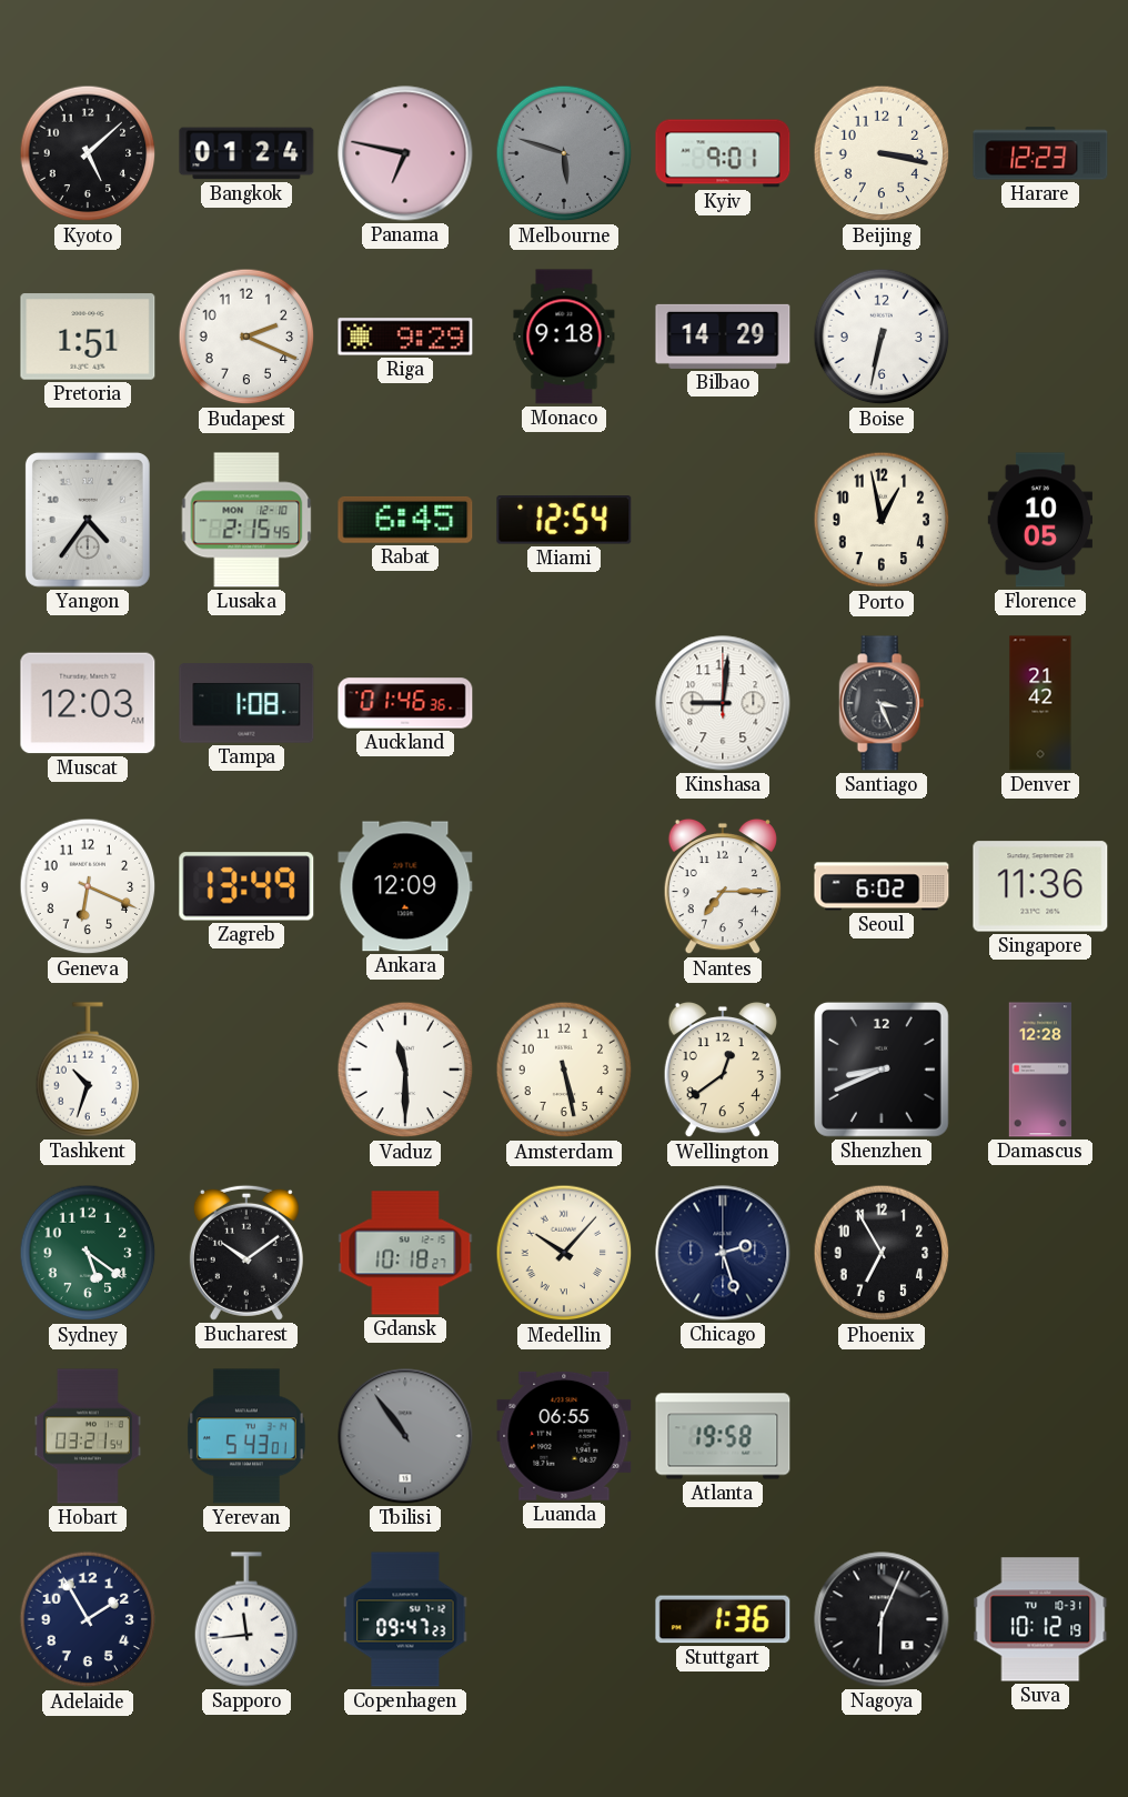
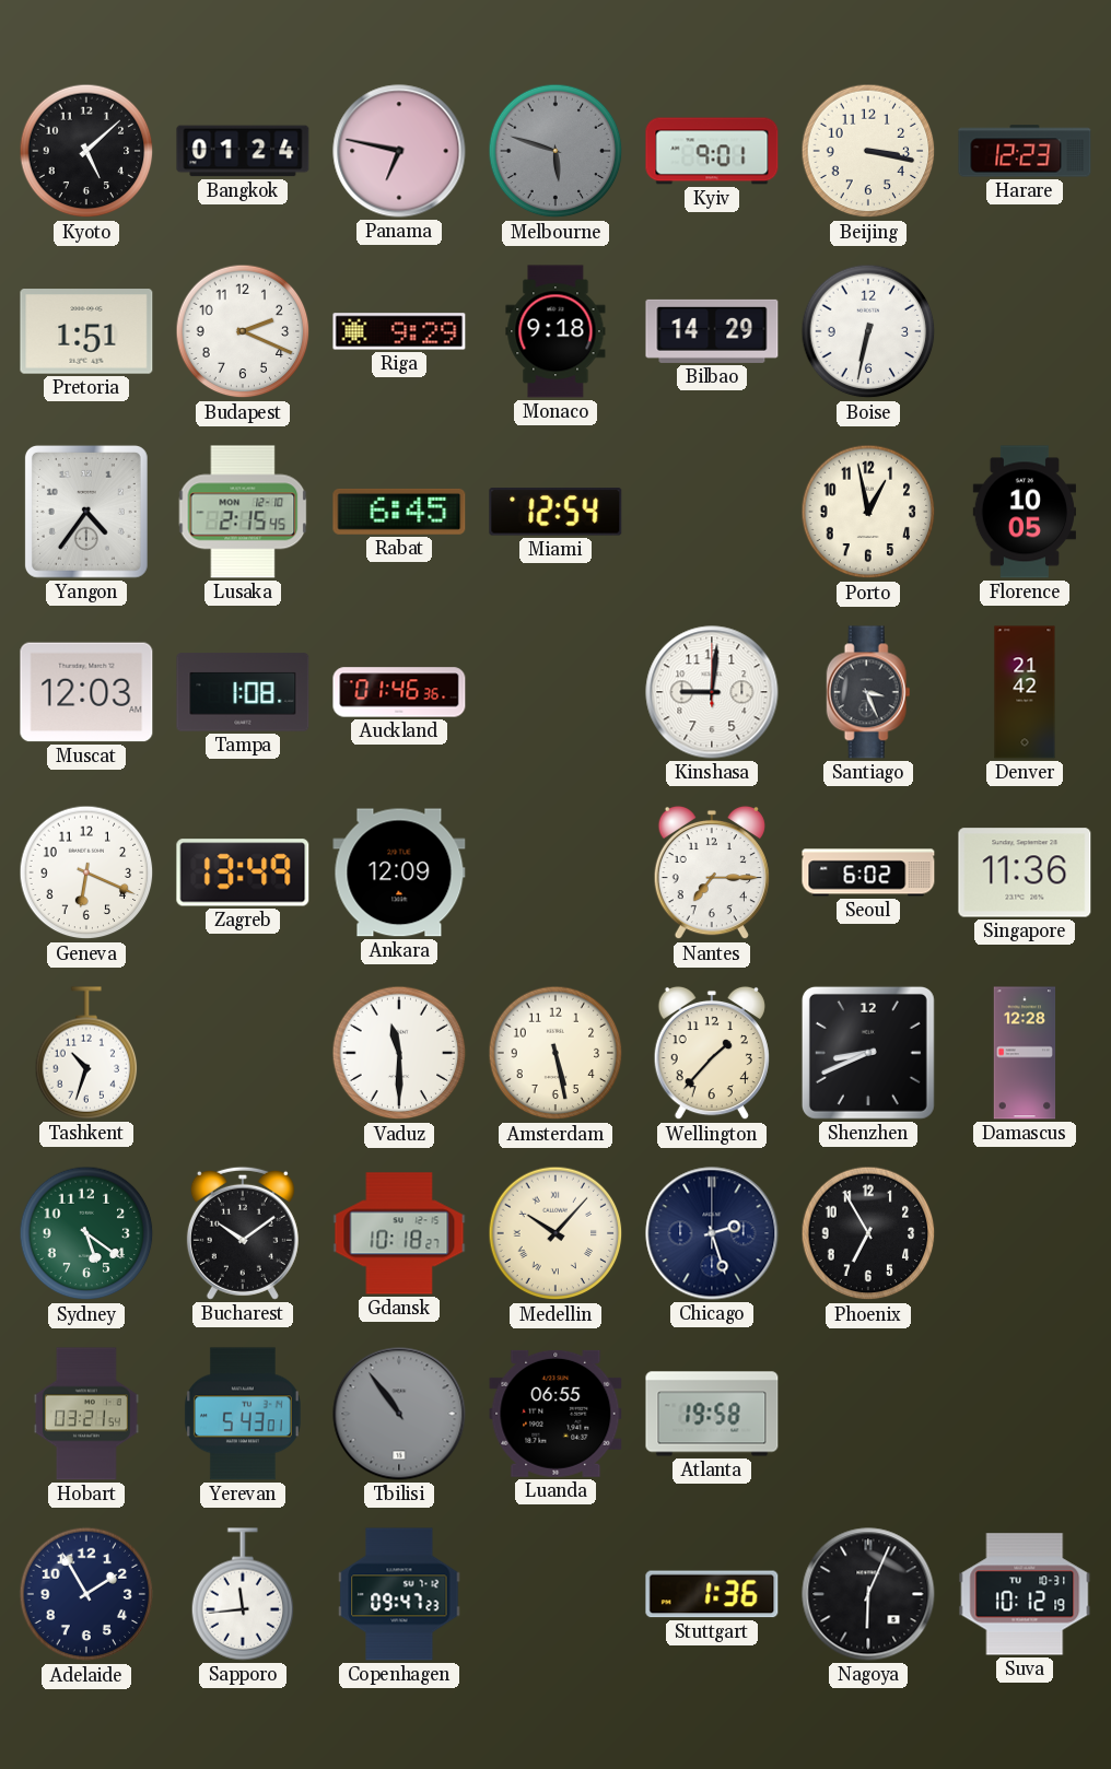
Wellington: 12:39 -> 1:37 (712, 1053)
